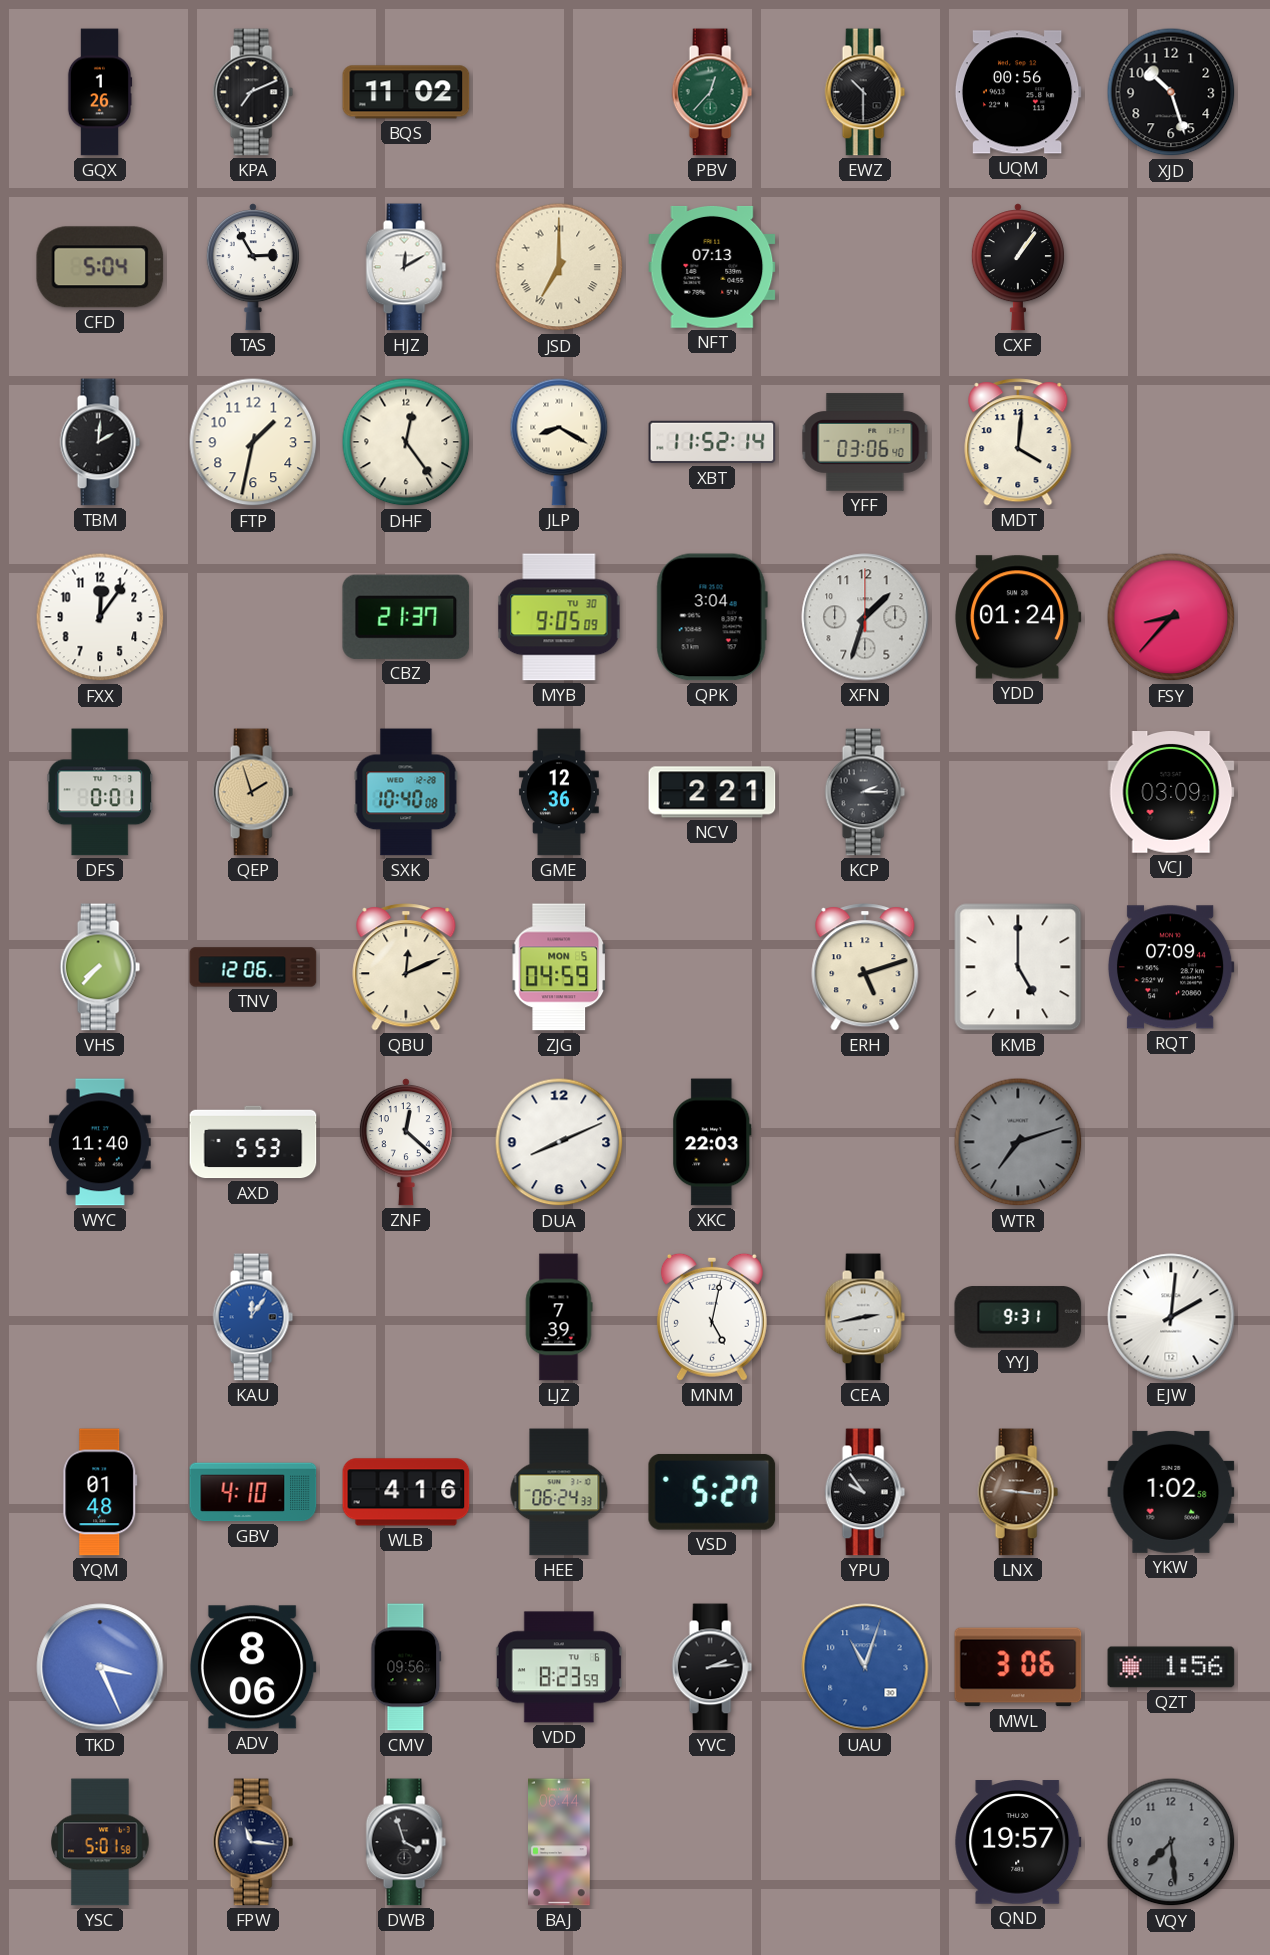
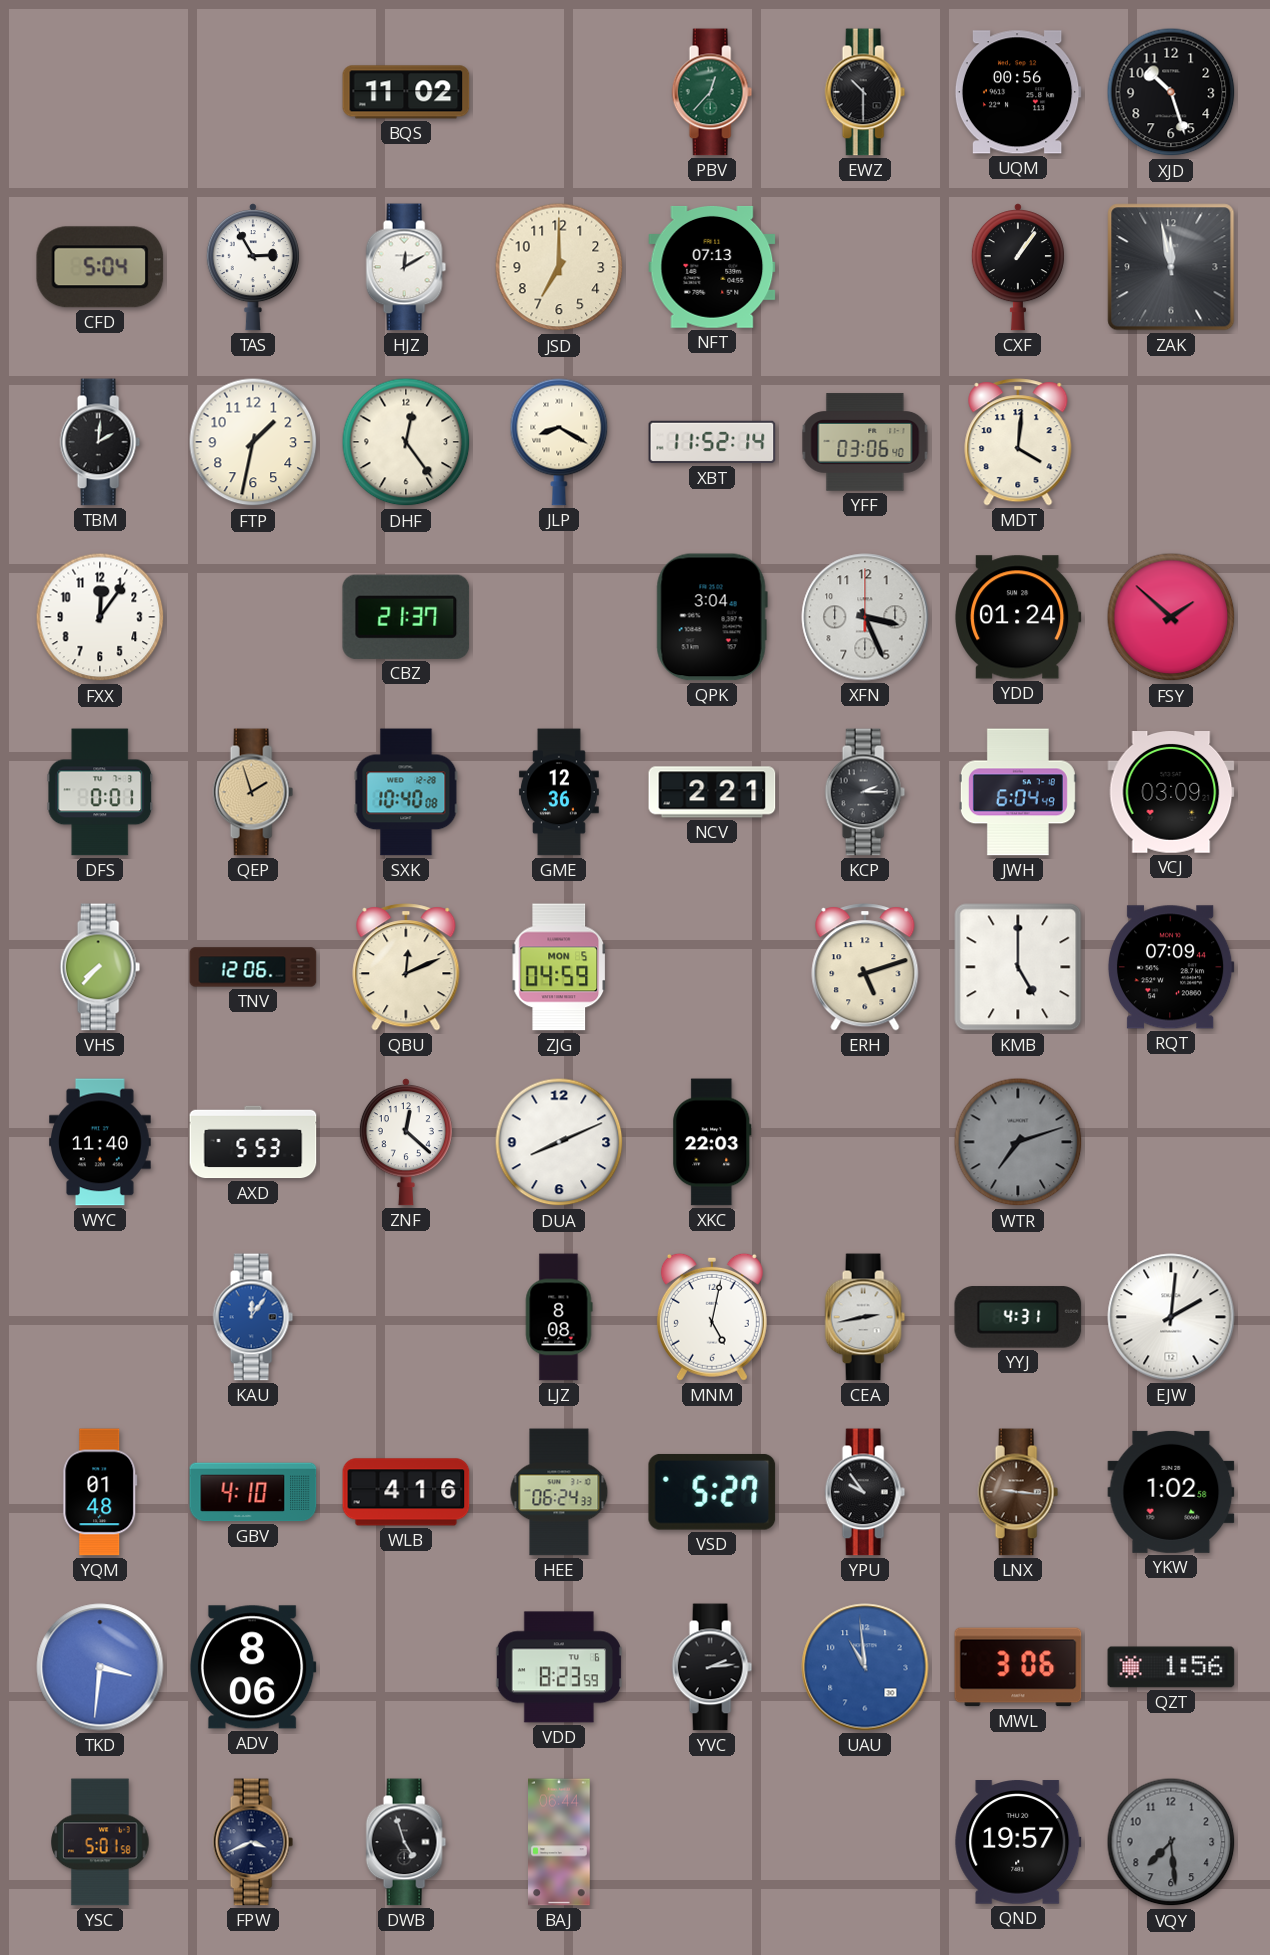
GQX: 1:26 -> none (100, 92)
KPA: 7:11 -> none (253, 92)
JSD numerals: Roman -> Arabic (559, 267)
ZAK: none -> 11:58 (1171, 267)
MYB: 9:05 -> none (559, 617)
XFN: 1:33 -> 3:26 (865, 617)
FSY: 8:37 -> 1:52 (1171, 617)
JWH: none -> 6:04 (1018, 792)
LJZ: 7:39 -> 8:08 (559, 1317)
YYJ: 9:31 -> 4:31 (1018, 1317)
TKD: 3:26 -> 3:31 (100, 1667)
CMV: 09:56 -> none (406, 1667)
UAU: 11:03 -> 10:59 (865, 1667)
FPW: 11:16 -> 3:41 (253, 1842)
DWB: 3:57 -> 4:57 (406, 1842)
